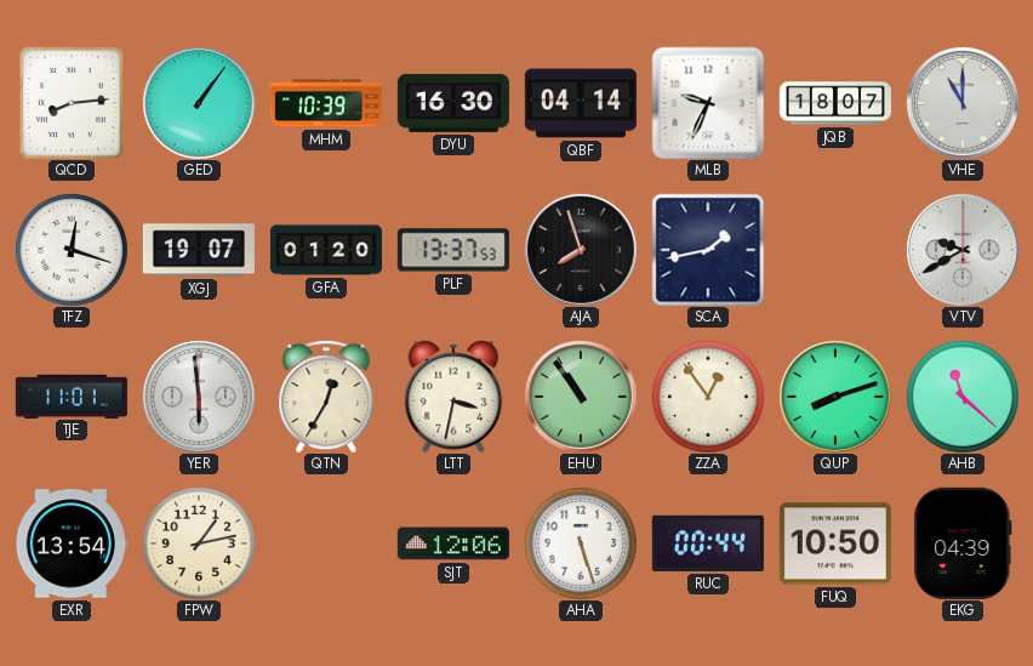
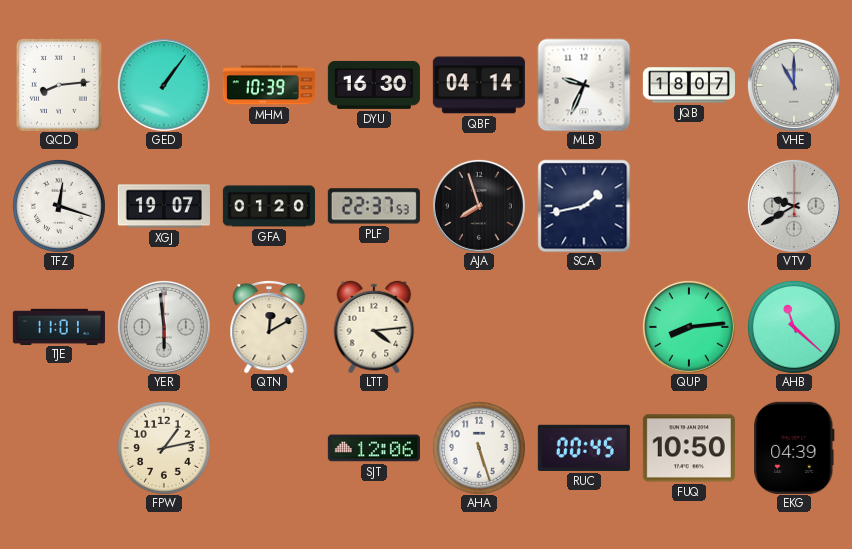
PLF: 13:37 -> 22:37 (374, 206)
QTN: 12:35 -> 12:10 (269, 327)
LTT: 3:32 -> 4:14 (374, 327)
EHU: 10:54 -> none (581, 397)
ZZA: 12:54 -> none (708, 397)
QUP: 8:12 -> 8:14 (689, 327)
EXR: 13:54 -> none (72, 543)
RUC: 00:44 -> 00:45 (584, 448)
